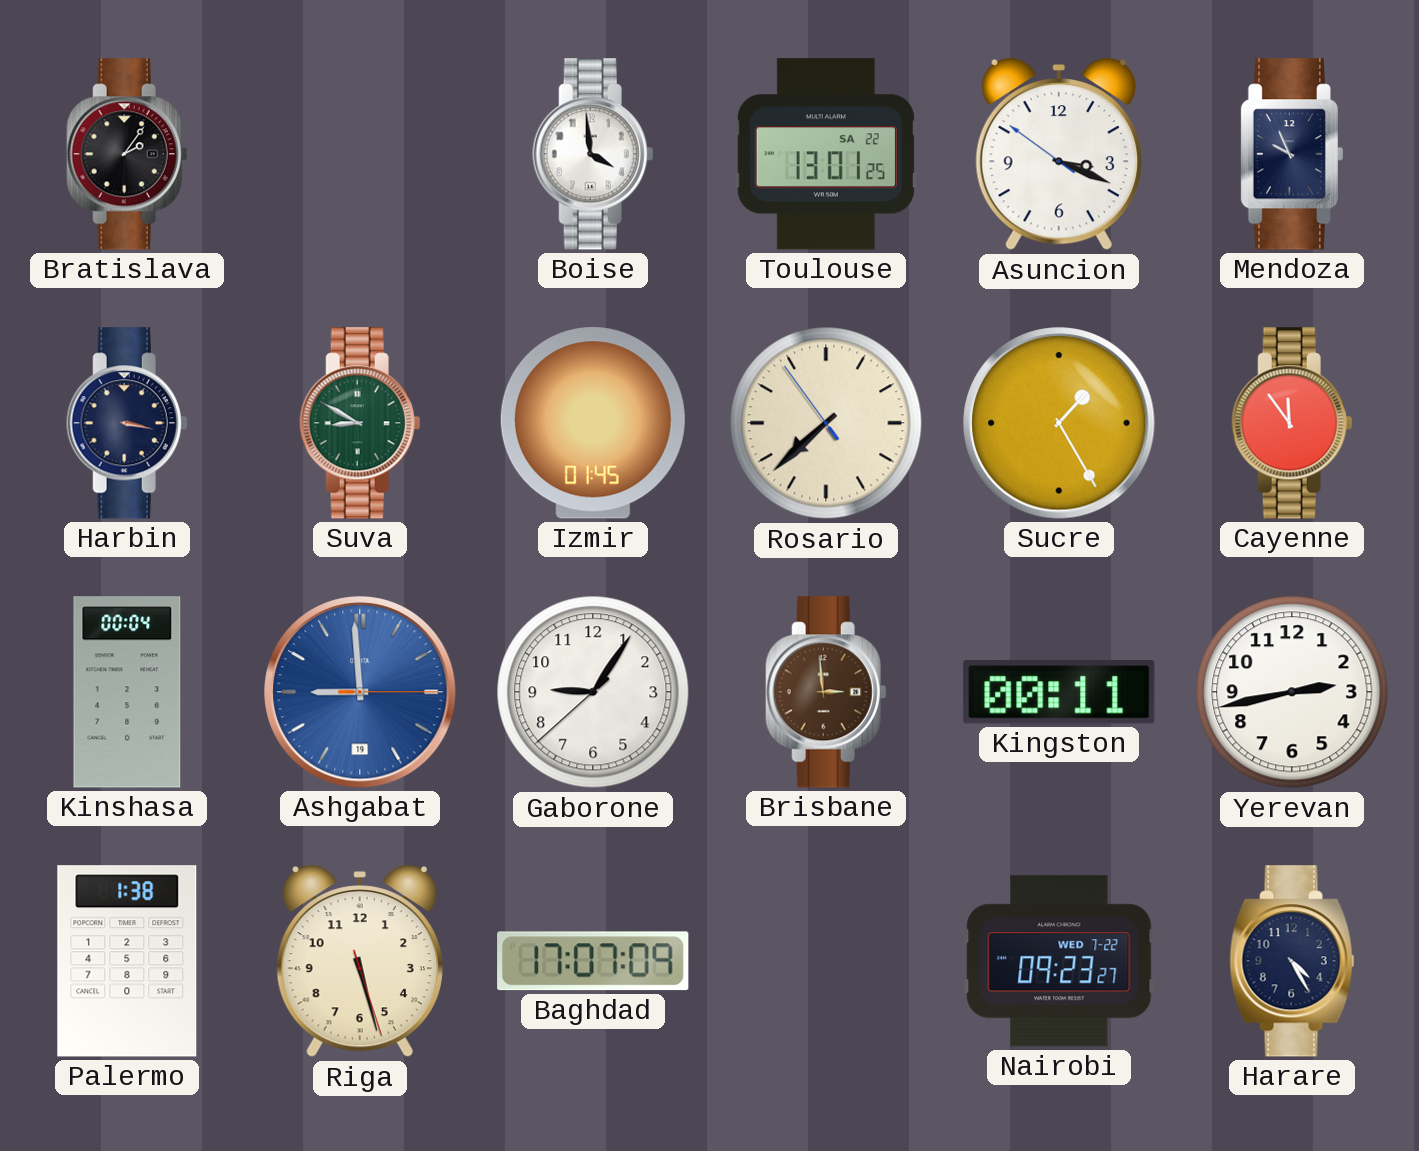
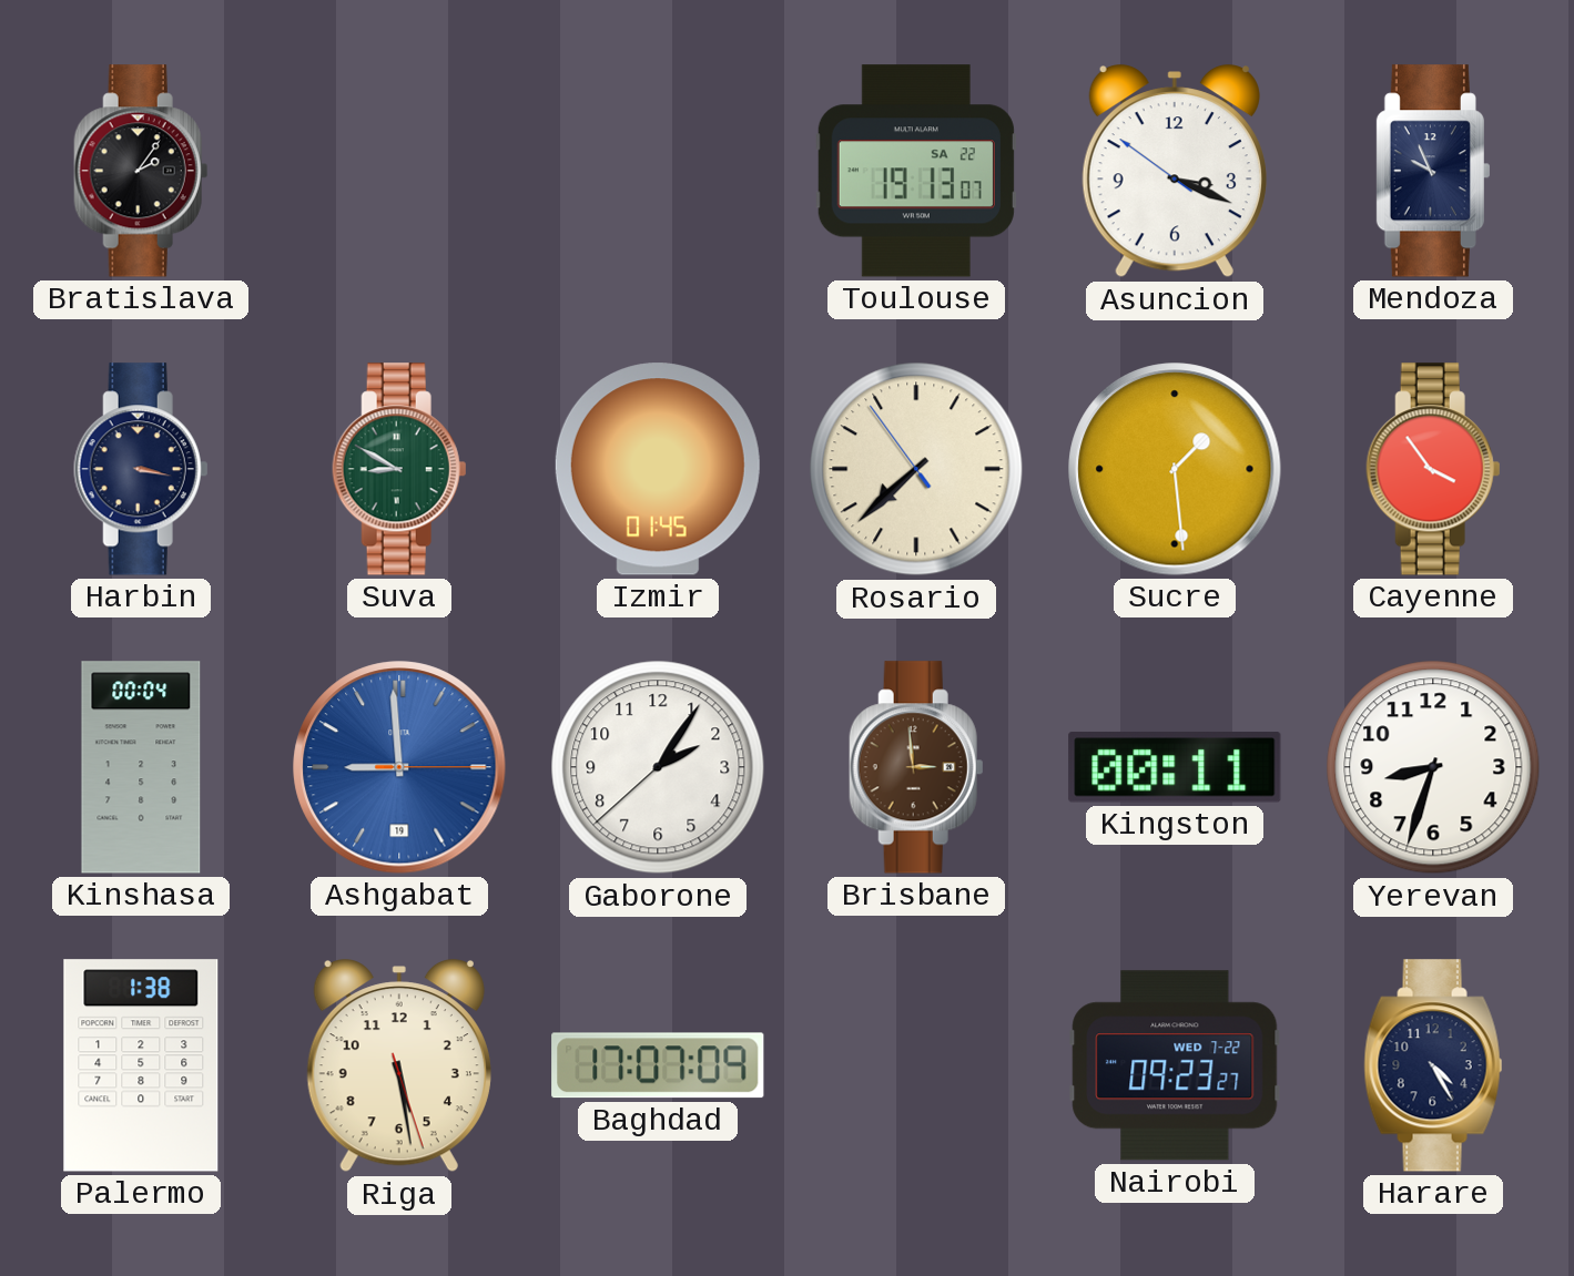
Boise: 3:59 -> none (593, 154)
Toulouse: 13:01 -> 19:13 (916, 171)
Sucre: 1:25 -> 1:29 (1175, 469)
Cayenne: 11:54 -> 3:54 (1433, 469)
Gaborone: 9:05 -> 2:05 (658, 767)
Yerevan: 2:43 -> 8:33 (1433, 767)
Riga: 5:27 -> 5:28 (399, 1066)
